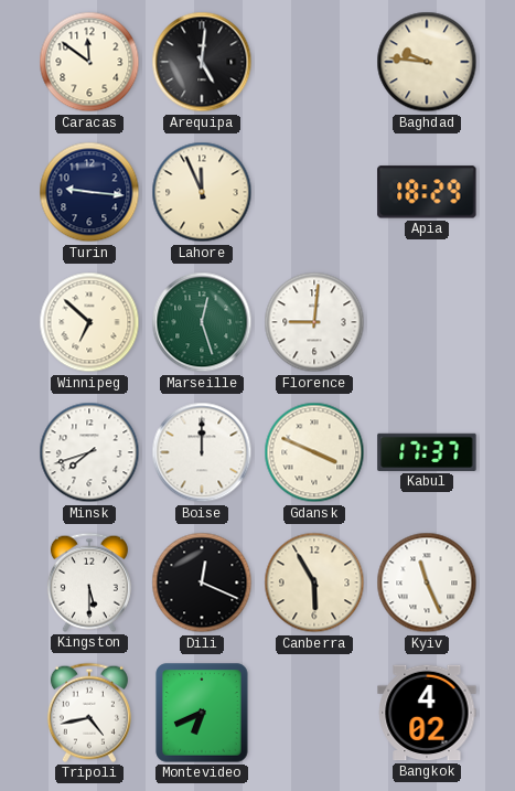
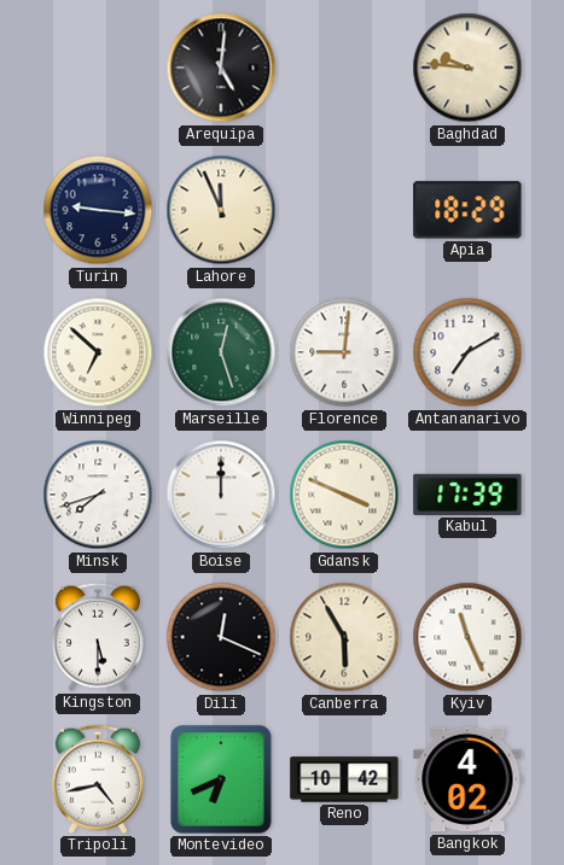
Caracas: 11:51 -> none (89, 62)
Antananarivo: none -> 7:10 (467, 352)
Kabul: 17:37 -> 17:39 (467, 495)
Reno: none -> 10:42 (344, 779)
